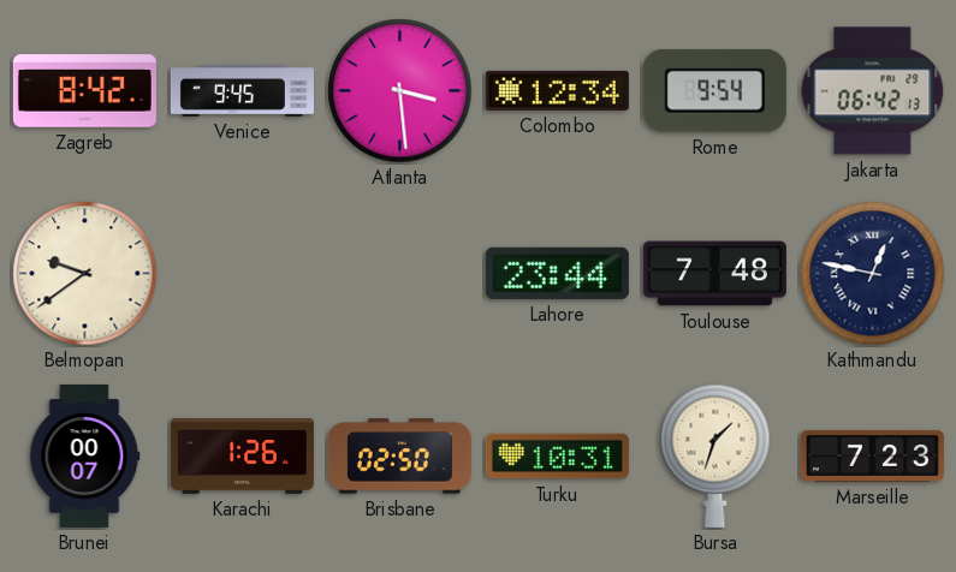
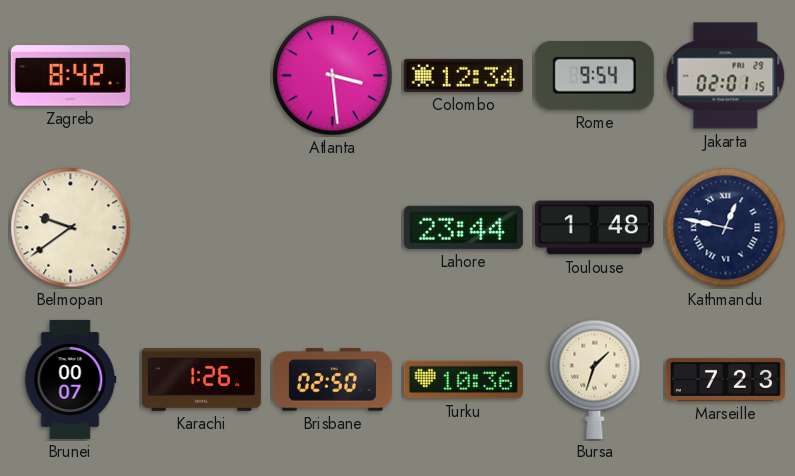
Venice: 9:45 -> none (242, 91)
Jakarta: 06:42 -> 02:01 (726, 76)
Toulouse: 7:48 -> 1:48 (594, 228)
Turku: 10:31 -> 10:36 (463, 380)
